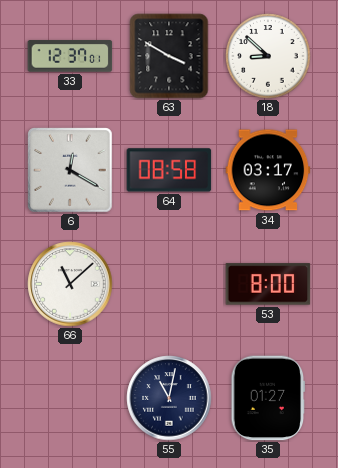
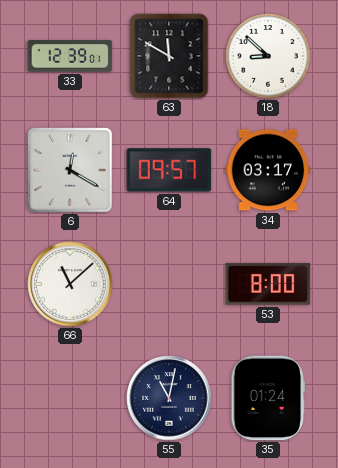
33: 12:37 -> 12:39 (70, 56)
63: 3:50 -> 11:50 (169, 56)
64: 08:58 -> 09:57 (169, 170)
35: 01:27 -> 01:24 (268, 398)
